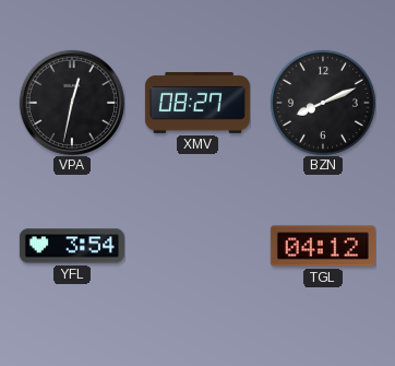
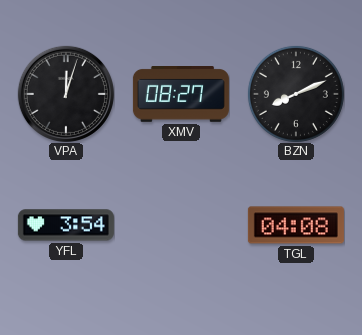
VPA: 12:32 -> 12:03 (66, 94)
TGL: 04:12 -> 04:08 (296, 225)
